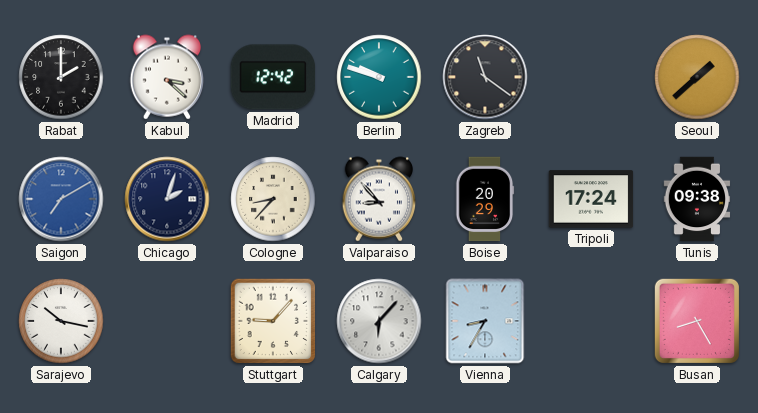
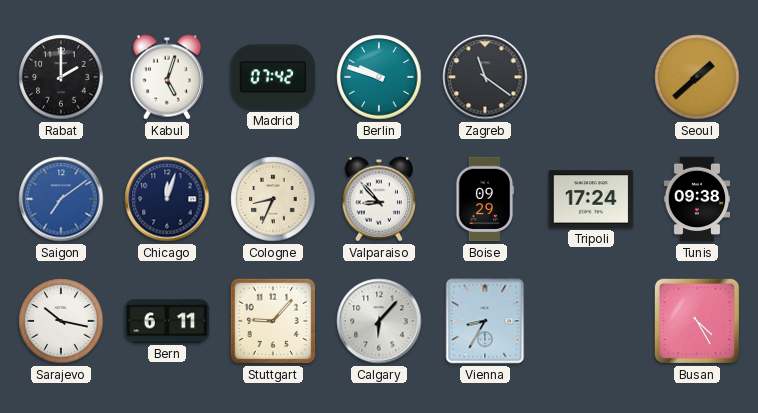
Kabul: 3:22 -> 5:03 (167, 77)
Madrid: 12:42 -> 07:42 (273, 77)
Saigon: 7:10 -> 7:09 (61, 199)
Chicago: 2:03 -> 12:03 (167, 199)
Cologne: 8:37 -> 8:34 (273, 199)
Boise: 20:29 -> 09:29 (485, 199)
Bern: none -> 6:11 (167, 321)
Busan: 8:25 -> 4:25 (697, 321)
